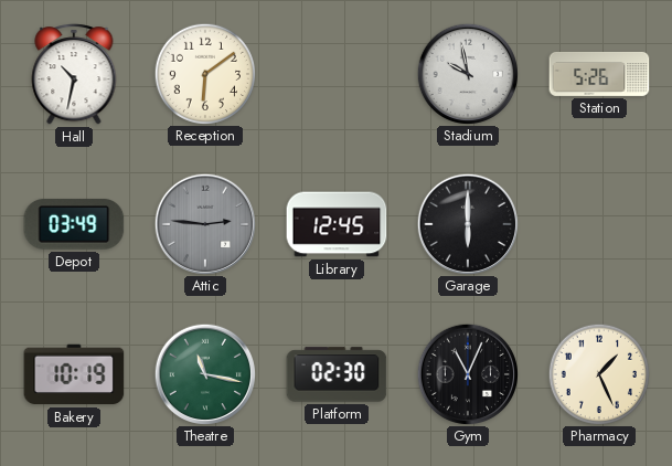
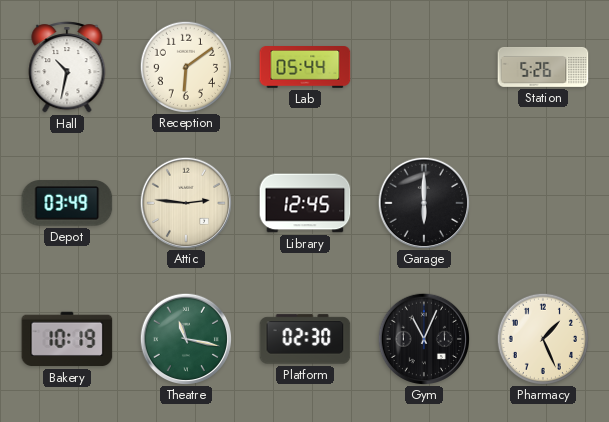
Lab: none -> 05:44 (305, 68)
Stadium: 9:58 -> none (467, 73)
Attic dial: grey -> cream (185, 202)
